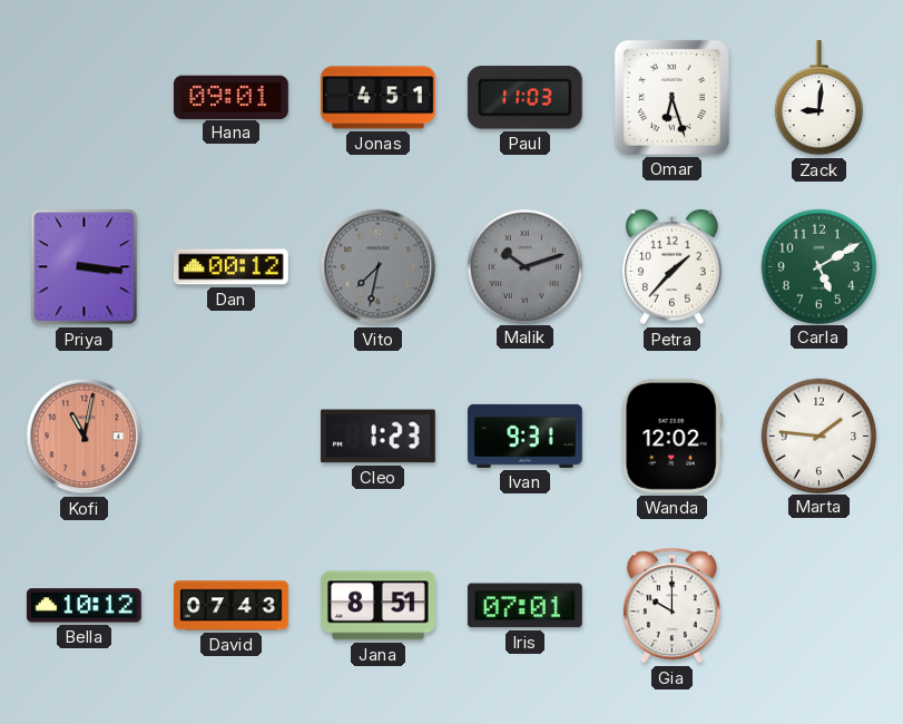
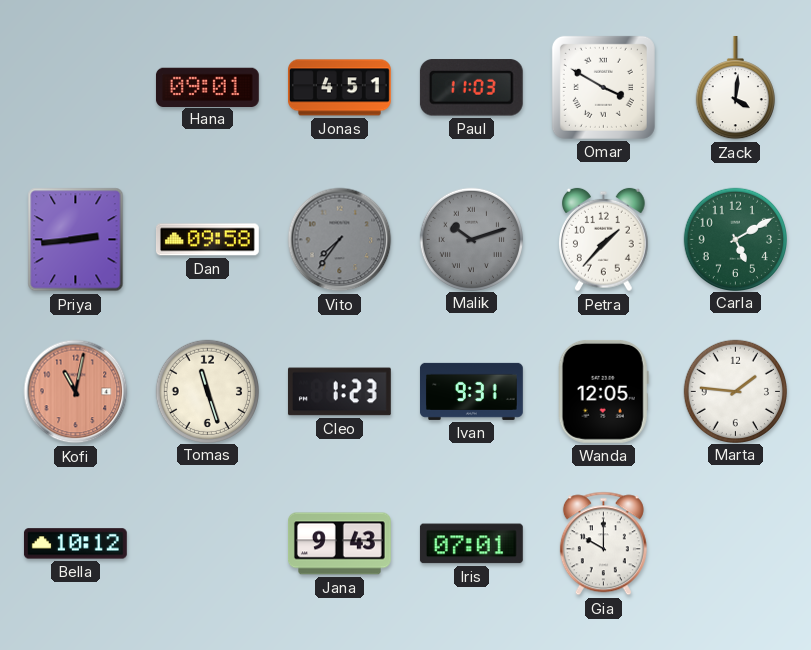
Omar: 6:27 -> 3:50 (603, 87)
Zack: 9:01 -> 4:01 (735, 88)
Priya: 3:16 -> 2:44 (76, 240)
Dan: 00:12 -> 09:58 (207, 240)
Vito: 7:32 -> 7:36 (340, 240)
Tomas: none -> 11:27 (207, 391)
Wanda: 12:02 -> 12:05 (603, 391)
David: 07:43 -> none (232, 606)
Jana: 8:51 -> 9:43 (340, 544)
